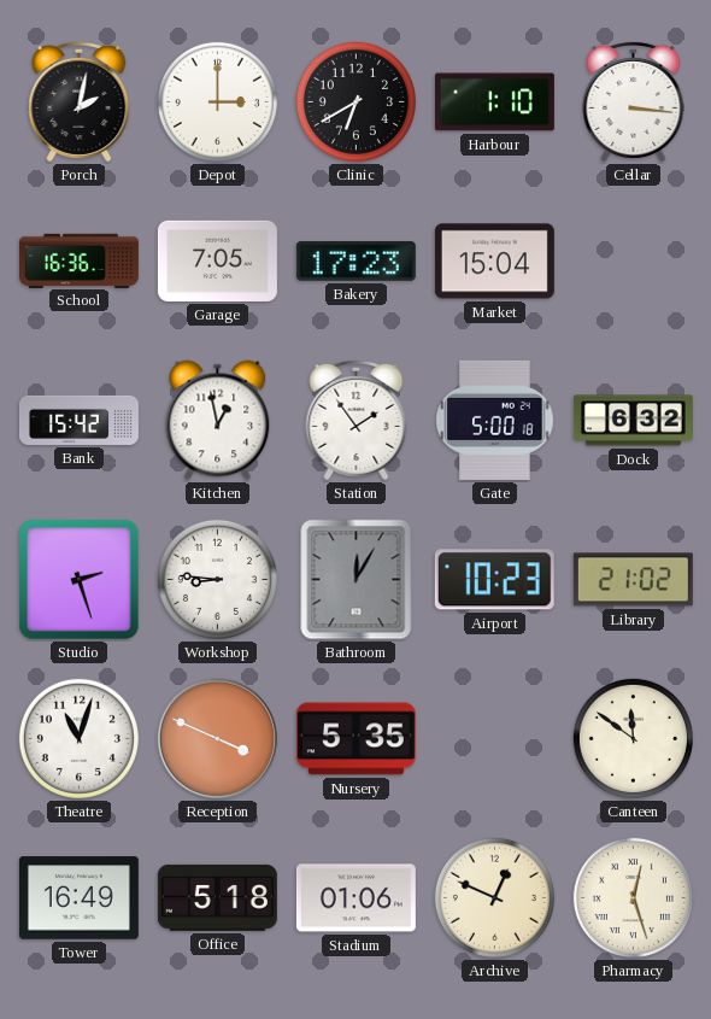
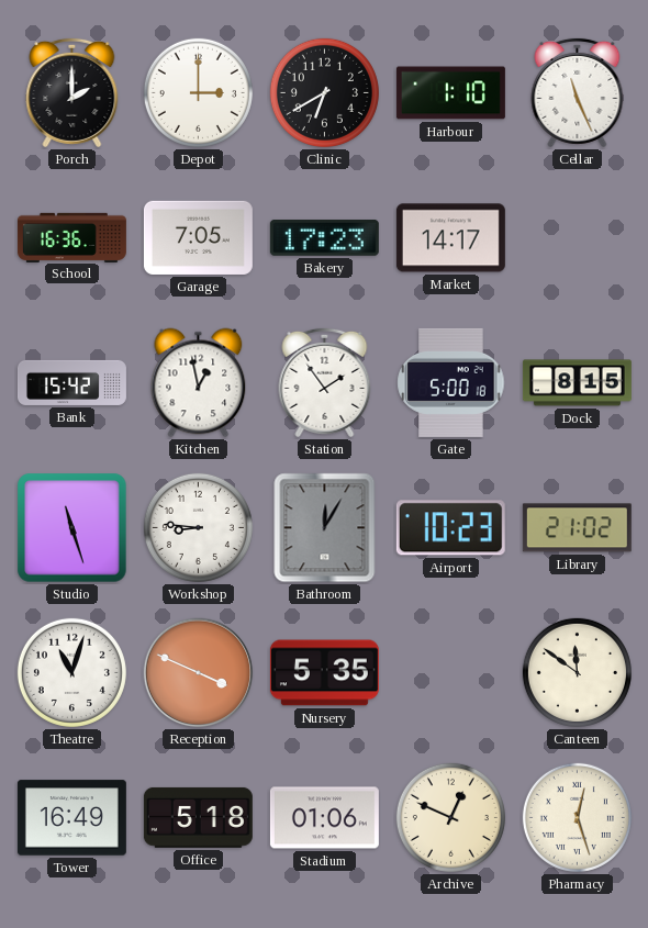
Porch: 2:02 -> 2:00 (72, 92)
Cellar: 3:16 -> 11:26 (578, 92)
Market: 15:04 -> 14:17 (450, 238)
Dock: 6:32 -> 8:15 (577, 383)
Studio: 2:27 -> 11:27 (72, 528)
